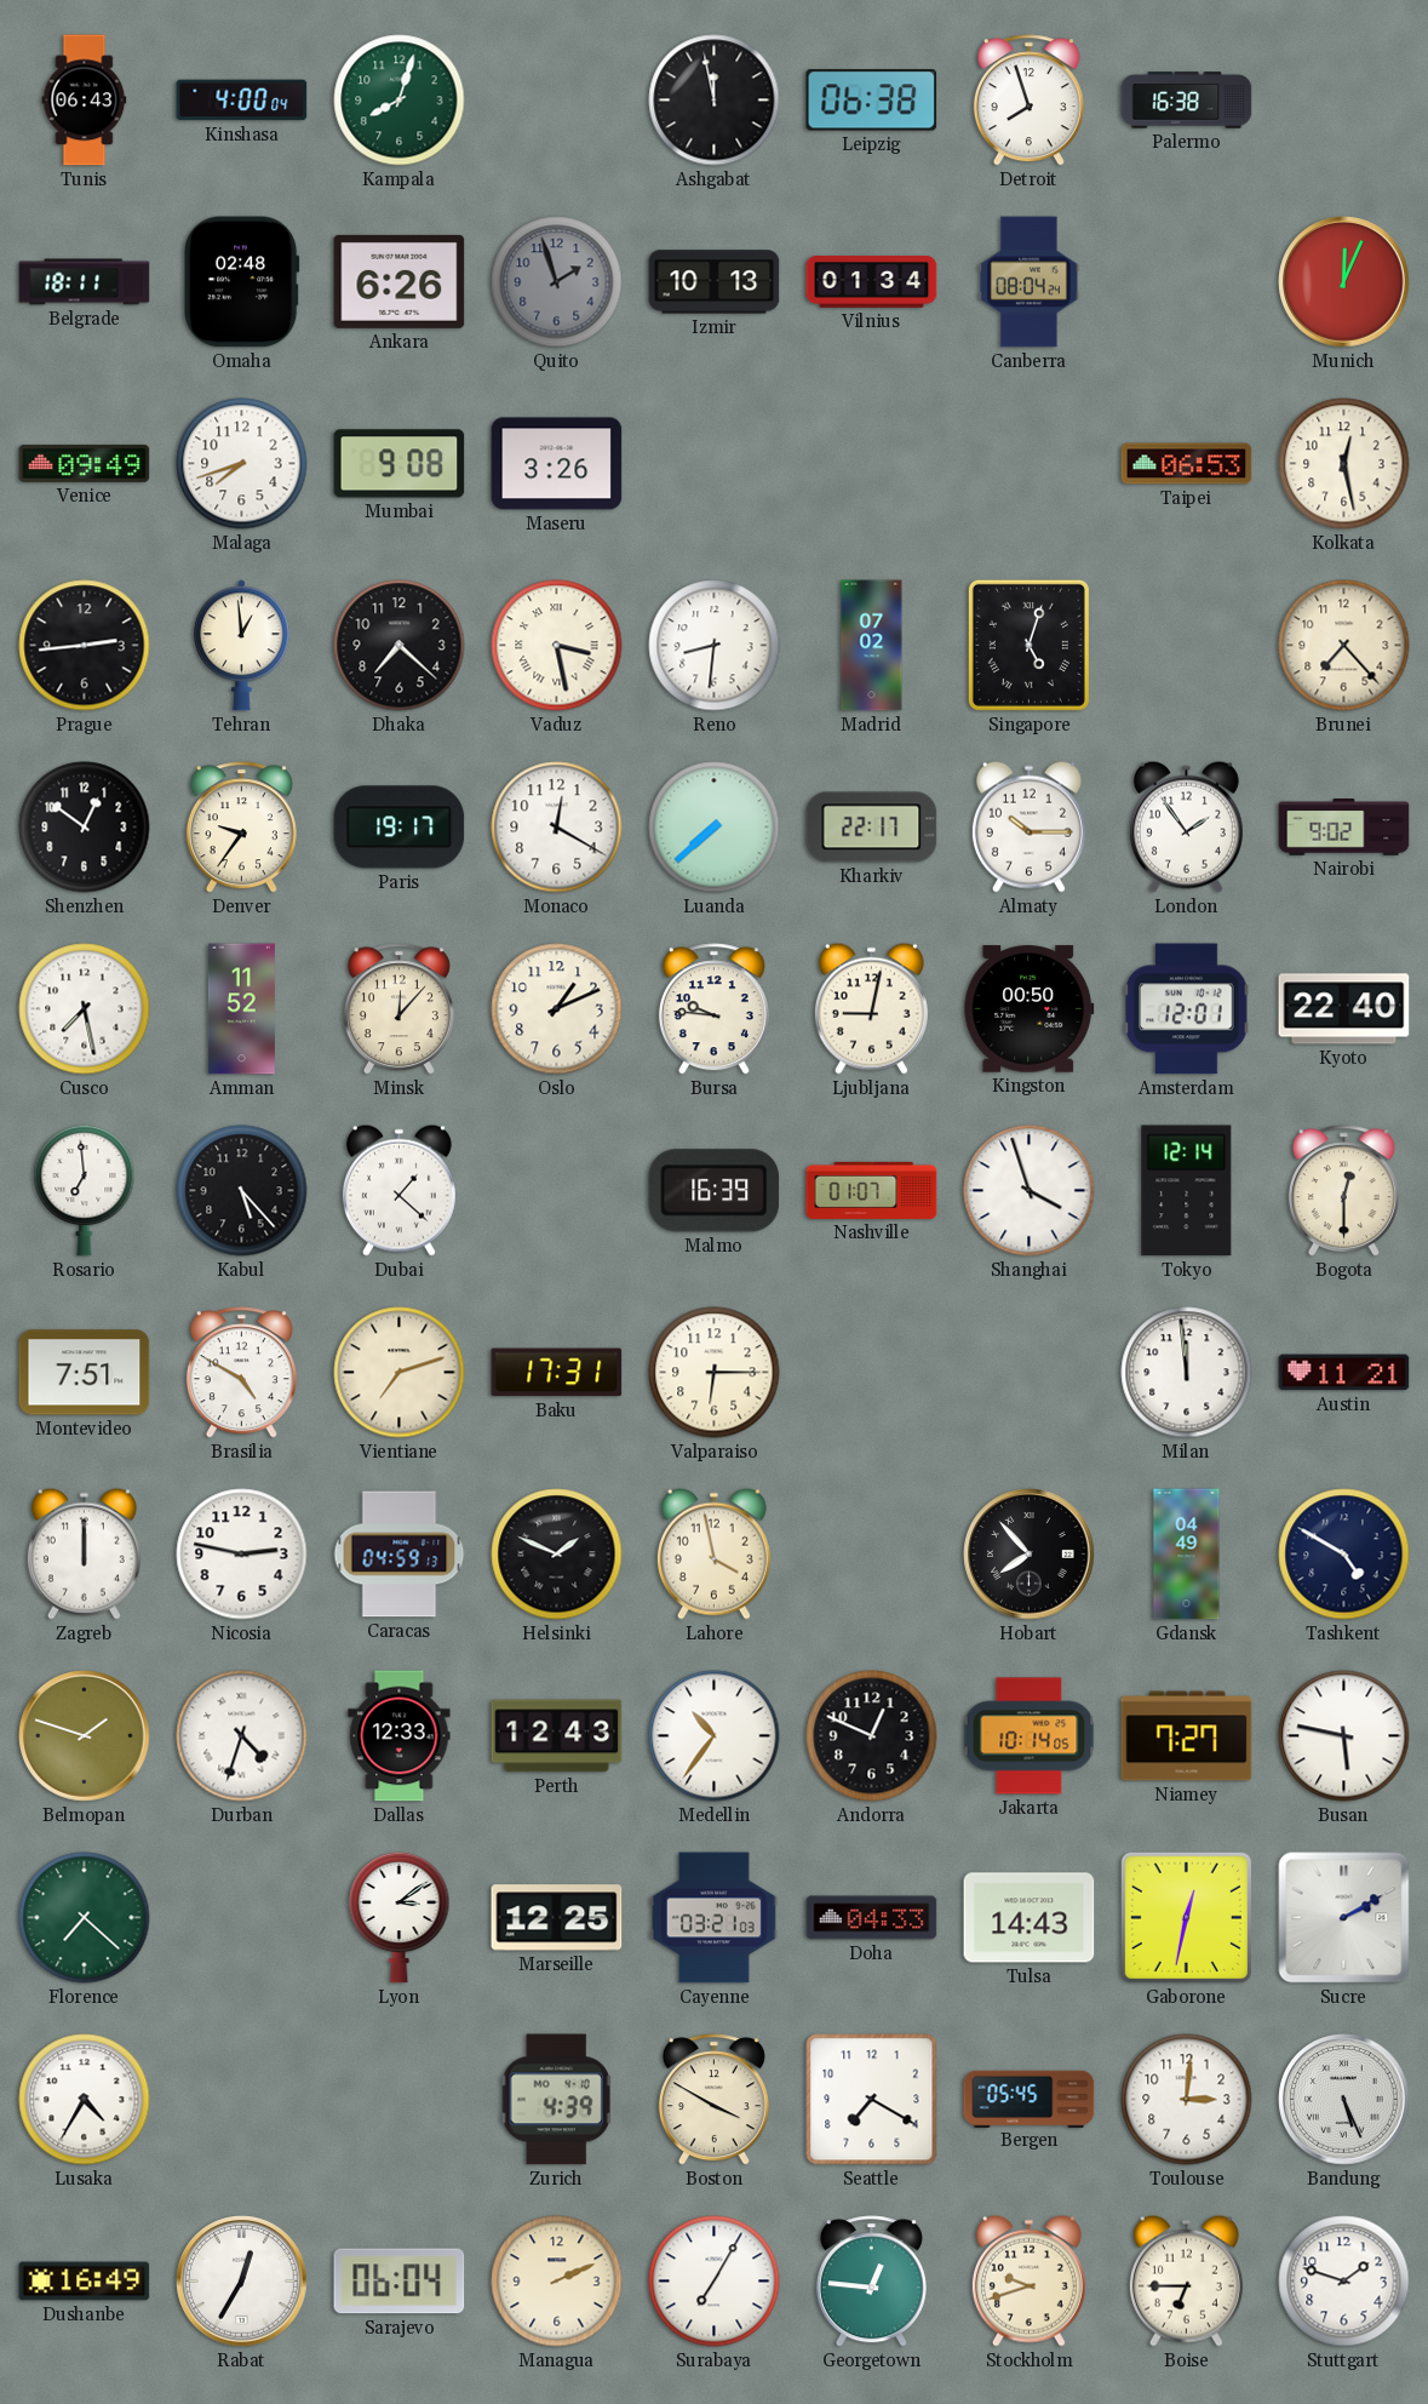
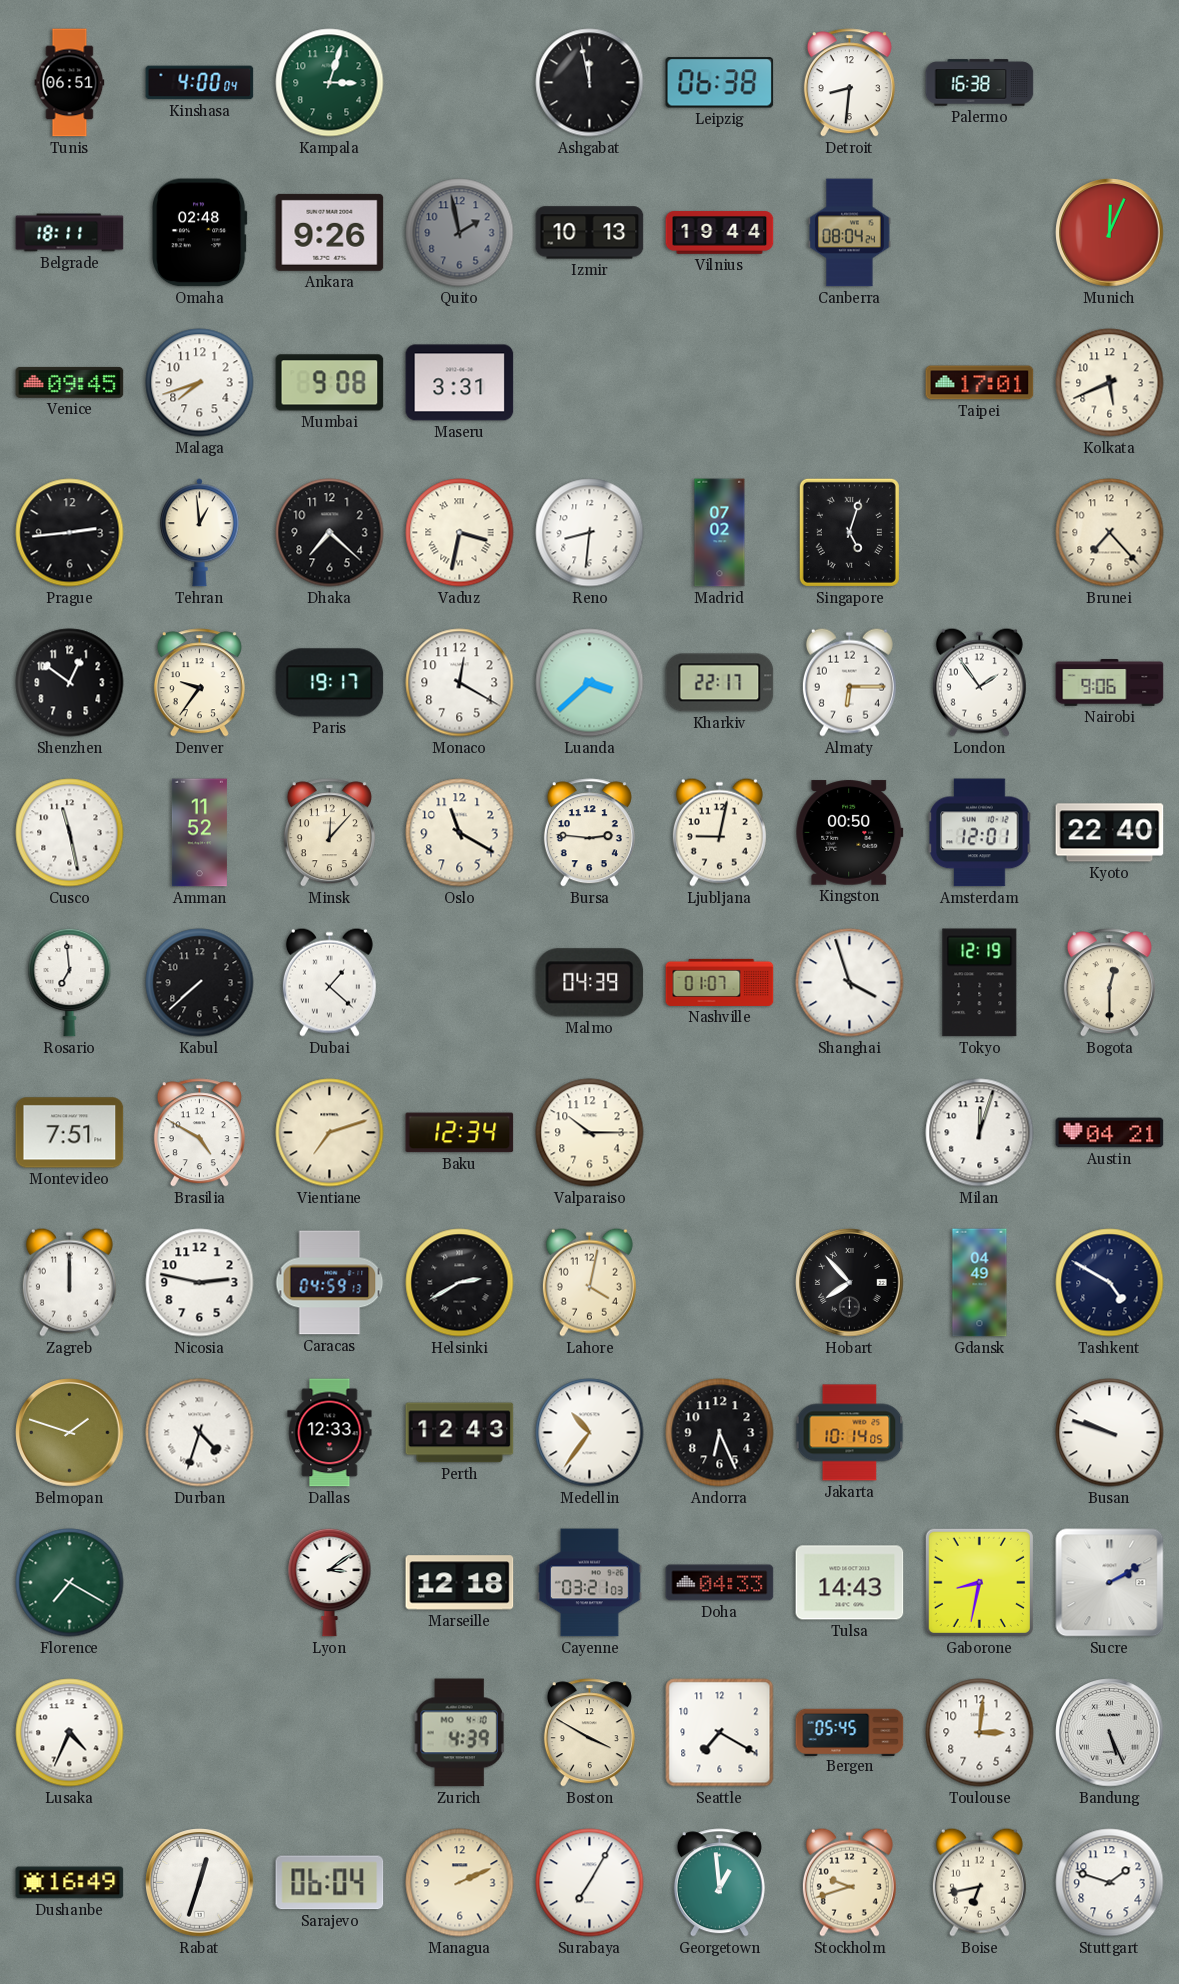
Tunis: 06:43 -> 06:51 (70, 83)
Kampala: 8:03 -> 3:03 (330, 83)
Detroit: 7:57 -> 8:31 (849, 83)
Ankara: 6:26 -> 9:26 (330, 232)
Quito: 1:57 -> 1:58 (460, 233)
Vilnius: 01:34 -> 19:44 (720, 233)
Venice: 09:49 -> 09:45 (70, 382)
Maseru: 3:26 -> 3:31 (460, 383)
Taipei: 06:53 -> 17:01 (980, 383)
Kolkata: 12:28 -> 5:41 (1110, 383)
Vaduz: 3:28 -> 3:32 (460, 533)
Luanda: 7:38 -> 3:38 (590, 683)
Almaty: 10:15 -> 6:15 (849, 682)
Nairobi: 9:02 -> 9:06 (1110, 683)
Cusco: 7:28 -> 11:28 (70, 833)
Oslo: 1:11 -> 11:20 (460, 833)
Bursa: 9:46 -> 2:46 (589, 833)
Kabul: 5:23 -> 7:38 (200, 983)
Malmo: 16:39 -> 04:39 (590, 983)
Tokyo: 12:14 -> 12:19 (980, 983)
Baku: 17:31 -> 12:34 (460, 1133)
Valparaiso: 6:15 -> 10:15 (590, 1133)
Milan: 11:59 -> 12:03 (980, 1133)
Austin: 11:21 -> 04:21 (1110, 1133)
Helsinki: 1:49 -> 2:40 (460, 1283)
Lahore: 3:58 -> 4:02 (589, 1282)
Andorra: 12:49 -> 6:26 (720, 1433)
Niamey: 7:27 -> none (1187, 1736)
Busan: 5:47 -> 9:48 (1110, 1433)
Florence: 7:22 -> 7:20 (70, 1583)
Marseille: 12:25 -> 12:18 (460, 1583)
Gaborone: 12:32 -> 8:32 (979, 1582)
Lusaka: 4:35 -> 4:34 (70, 1733)
Rabat: 12:35 -> 12:33 (200, 1883)
Georgetown: 12:46 -> 12:59 (719, 1883)
Boise: 6:45 -> 6:43 (979, 1882)
